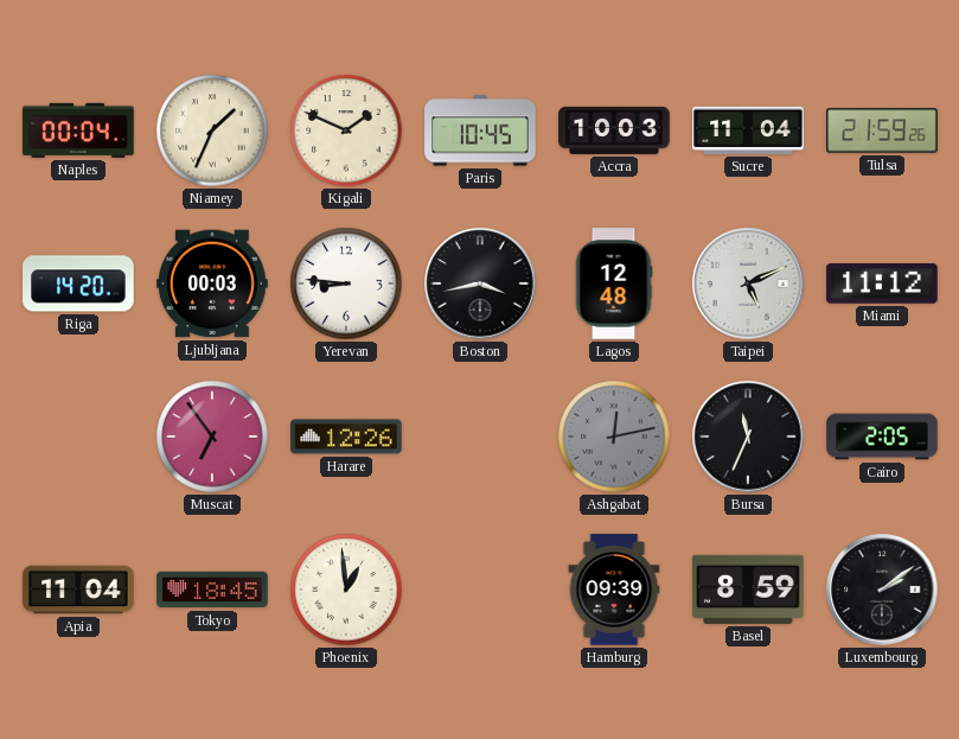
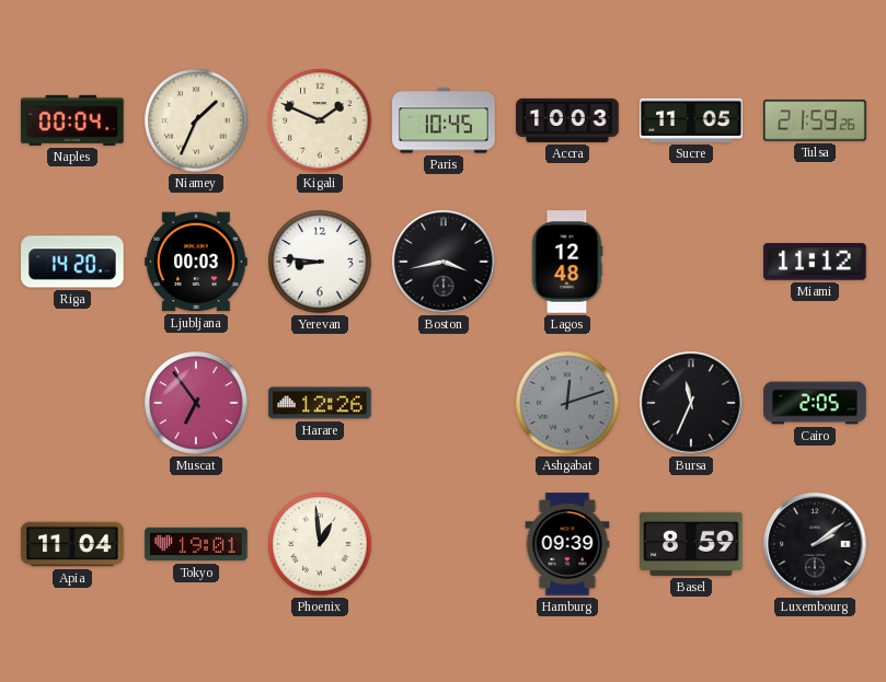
Sucre: 11:04 -> 11:05 (691, 120)
Taipei: 5:11 -> none (748, 284)
Ashgabat: 12:13 -> 12:12 (567, 403)
Tokyo: 18:45 -> 19:01 (196, 544)
